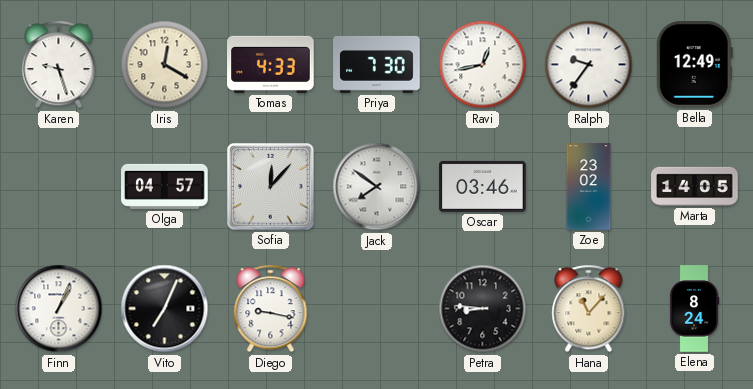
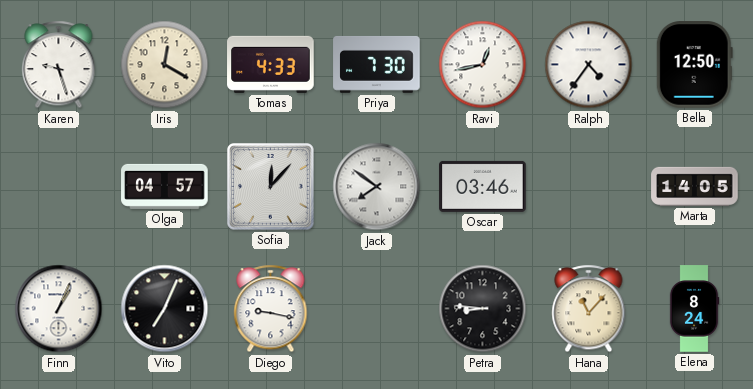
Ralph: 9:36 -> 4:36 (589, 65)
Bella: 12:49 -> 12:50 (694, 65)
Zoe: 23:02 -> none (589, 187)
